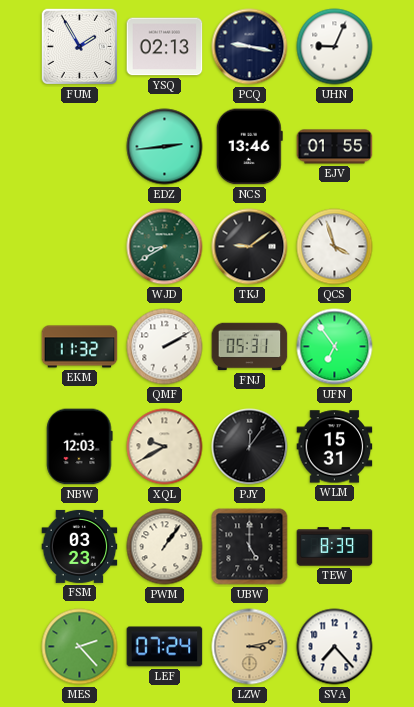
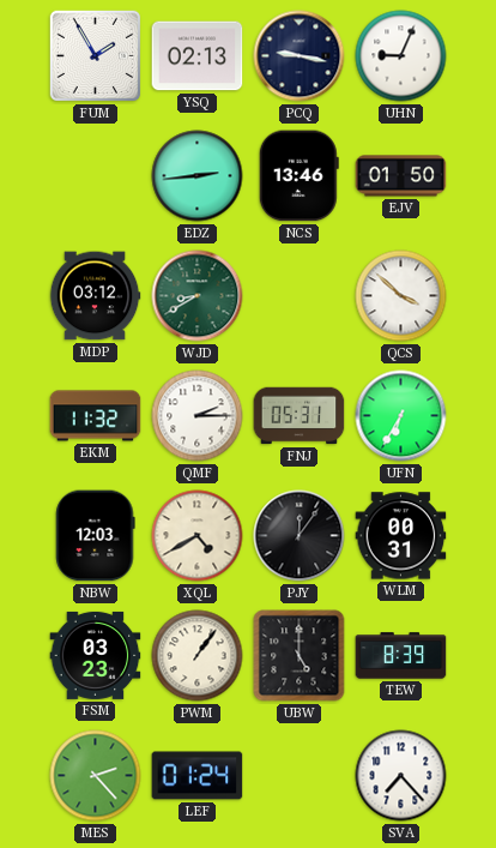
EJV: 01:55 -> 01:50 (401, 176)
MDP: none -> 03:12 (95, 296)
TKJ: 9:09 -> none (250, 247)
QCS: 3:57 -> 3:52 (401, 296)
QMF: 2:10 -> 2:15 (198, 416)
UFN: 6:54 -> 6:35 (401, 416)
XQL: 9:40 -> 4:40 (198, 536)
WLM: 15:31 -> 00:31 (401, 536)
LEF: 07:24 -> 01:24 (198, 776)
LZW: 3:13 -> none (250, 647)
